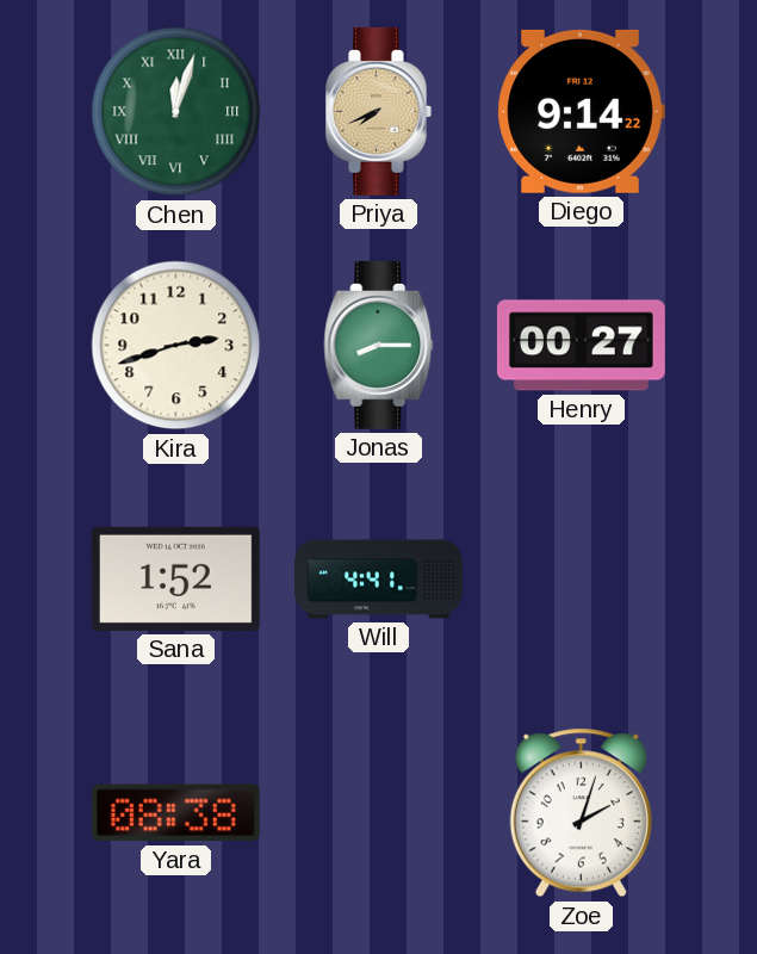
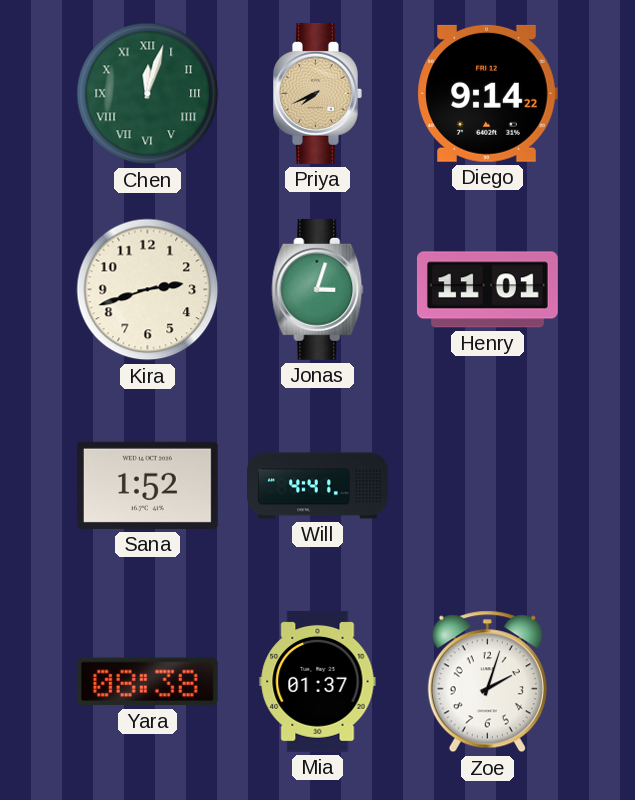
Jonas: 8:15 -> 3:03 (318, 289)
Henry: 00:27 -> 11:01 (487, 290)
Mia: none -> 01:37 (318, 681)
